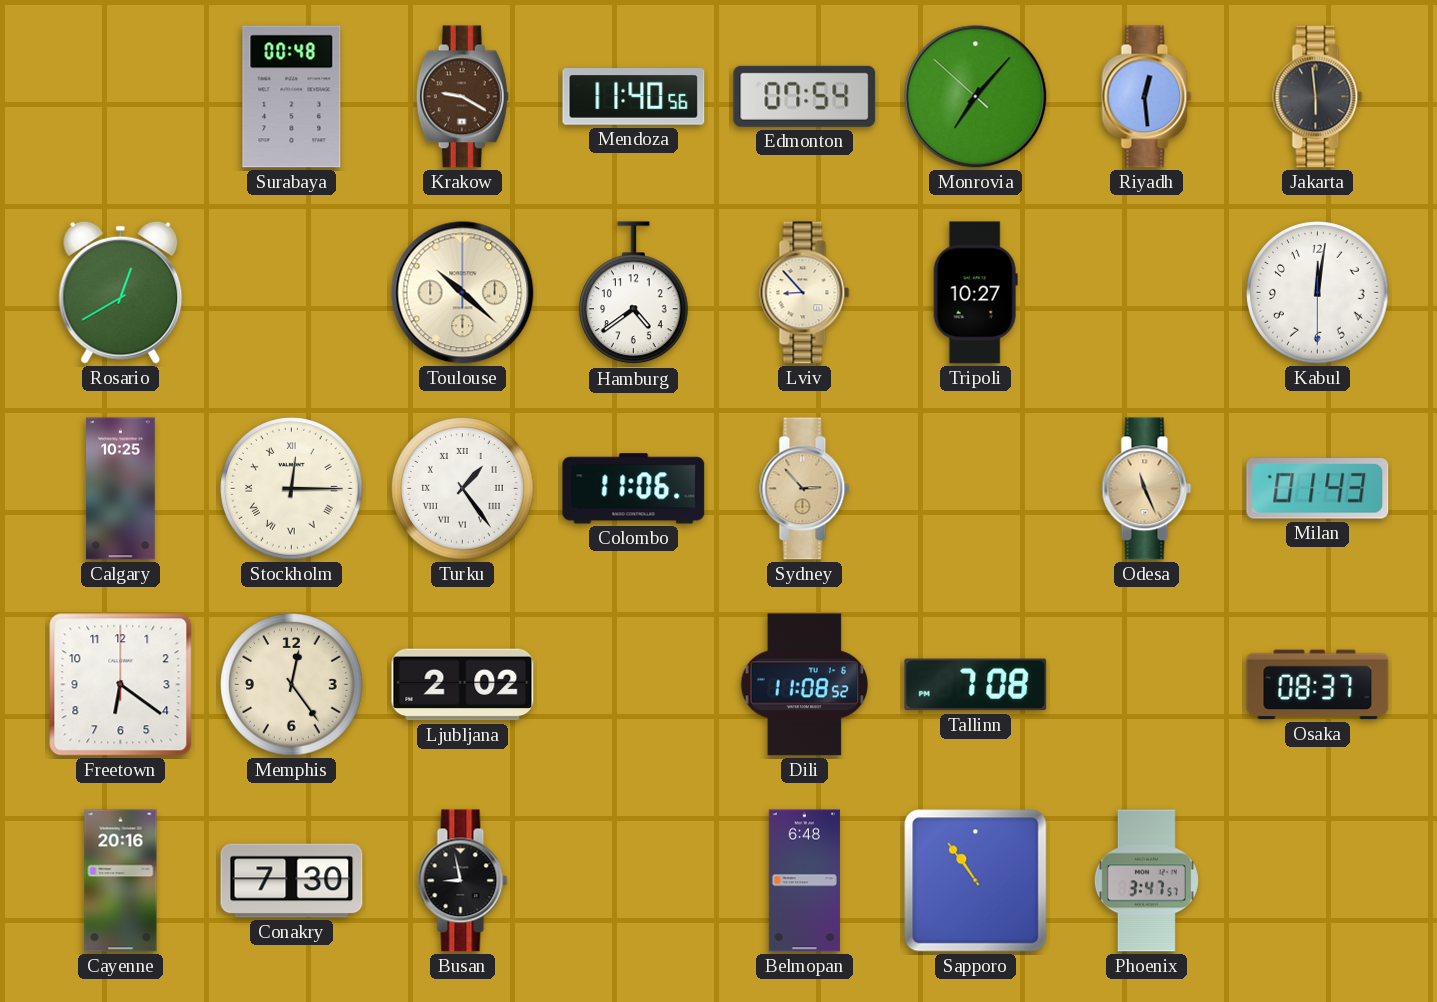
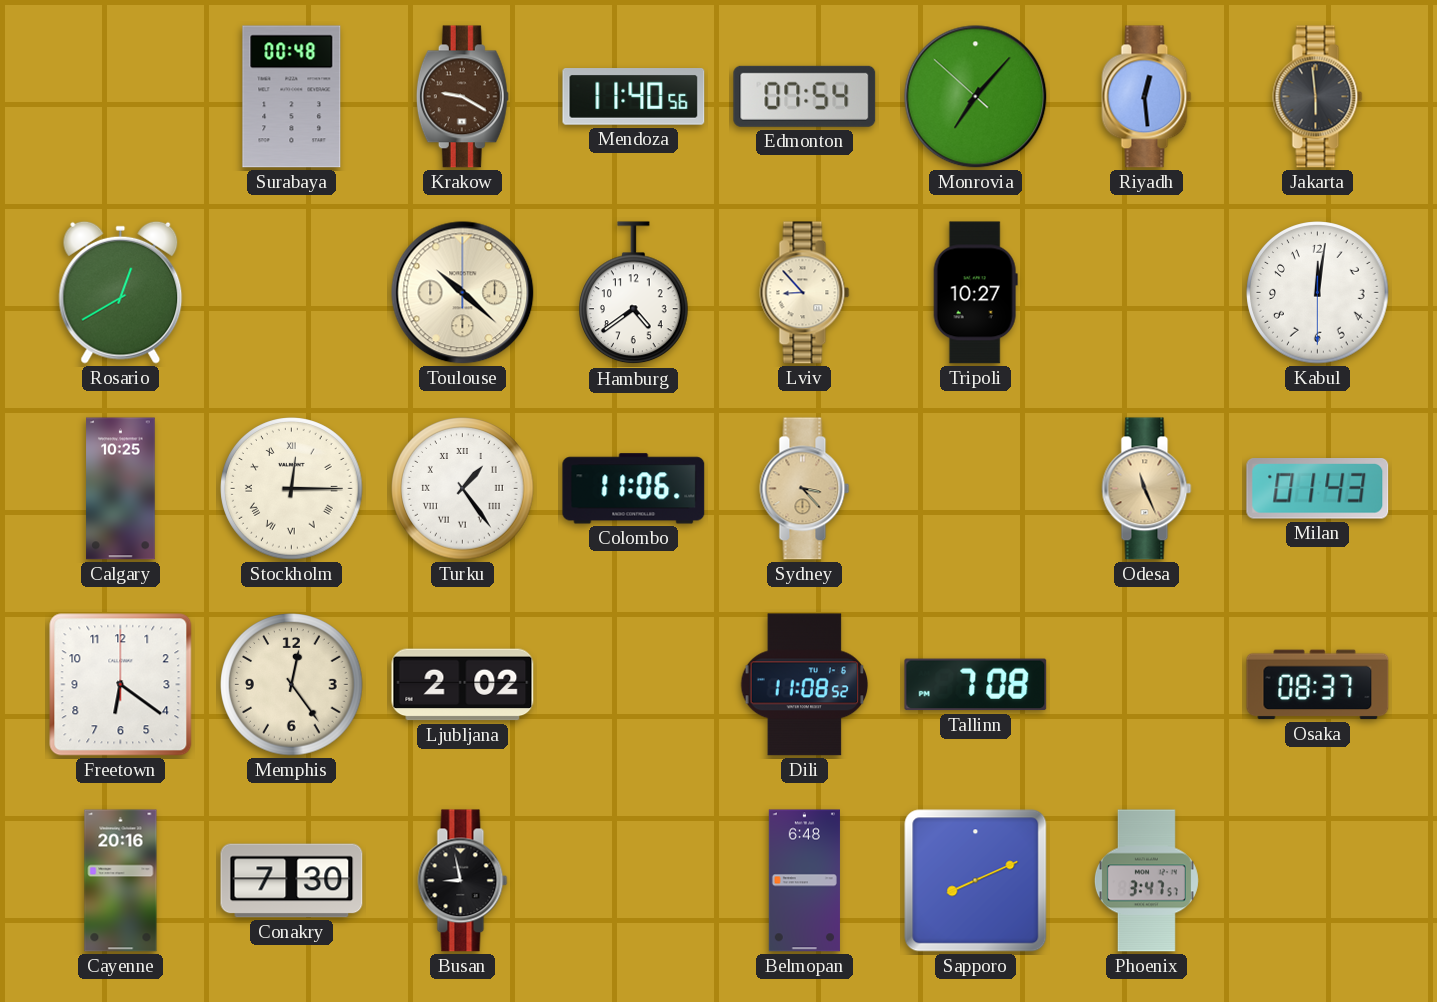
Sydney: 2:53 -> 3:23 (805, 489)
Sapporo: 10:54 -> 8:11 (976, 881)
